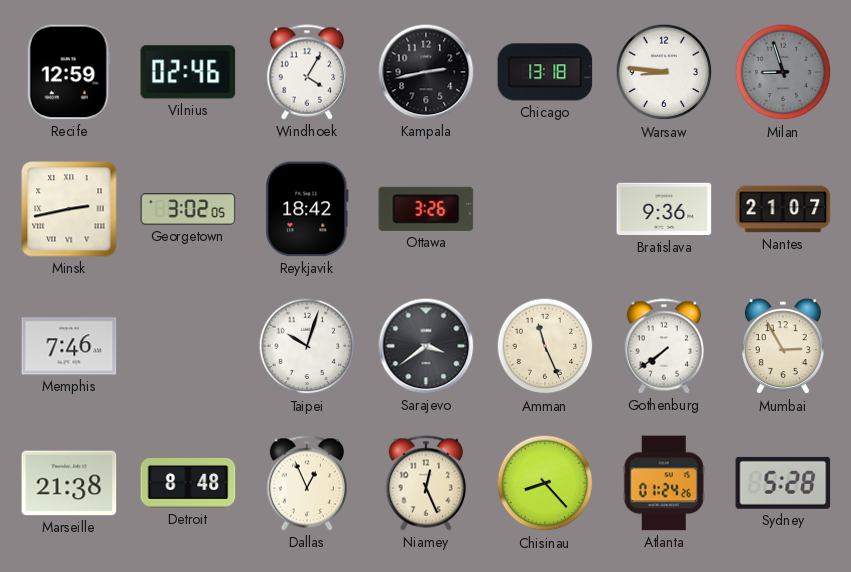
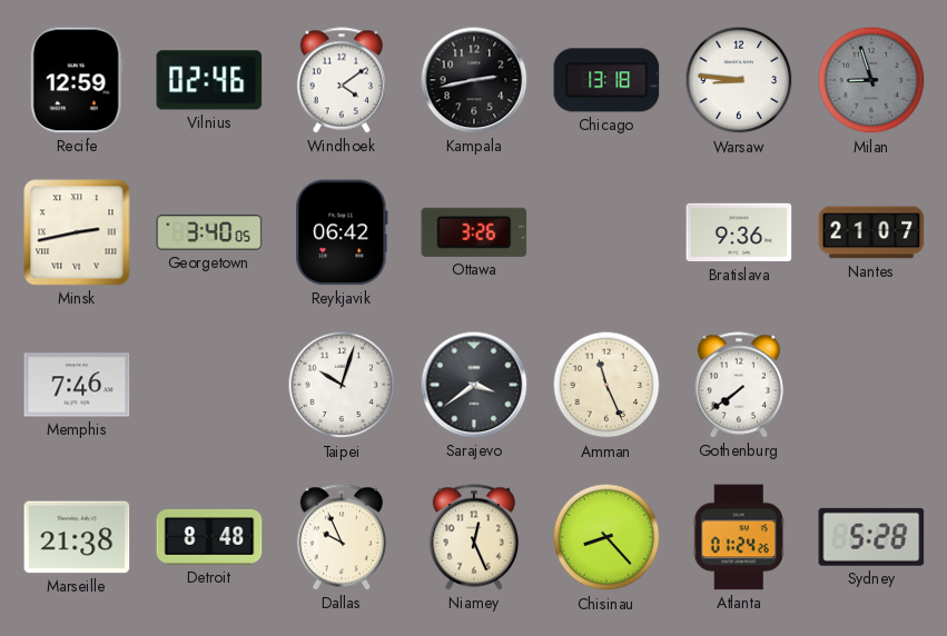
Windhoek: 4:05 -> 4:09 (342, 80)
Georgetown: 3:02 -> 3:40 (209, 232)
Reykjavik: 18:42 -> 06:42 (342, 232)
Mumbai: 2:55 -> none (783, 347)
Dallas: 12:56 -> 9:56 (342, 537)
